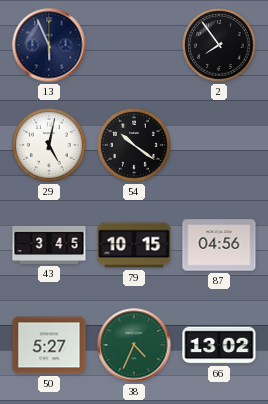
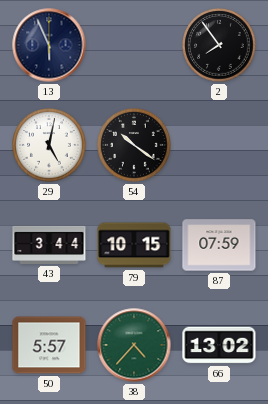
43: 3:45 -> 3:44 (49, 245)
87: 04:56 -> 07:59 (219, 245)
50: 5:27 -> 5:57 (49, 345)
38: 4:34 -> 4:37 (134, 345)
